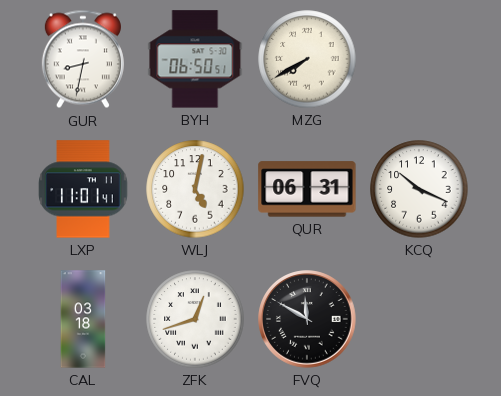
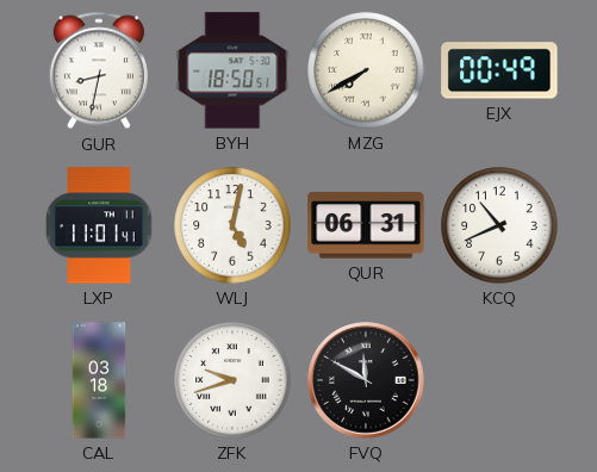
BYH: 06:50 -> 18:50 (232, 70)
EJX: none -> 00:49 (499, 70)
KCQ: 10:19 -> 10:41 (499, 225)
ZFK: 12:42 -> 9:42 (232, 380)
